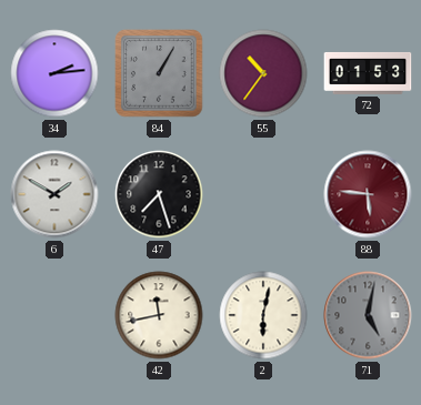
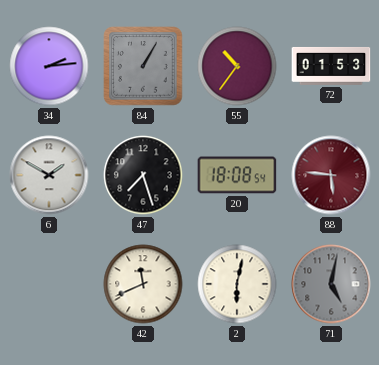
20: none -> 18:08 (237, 175)
42: 11:43 -> 11:41 (143, 284)
